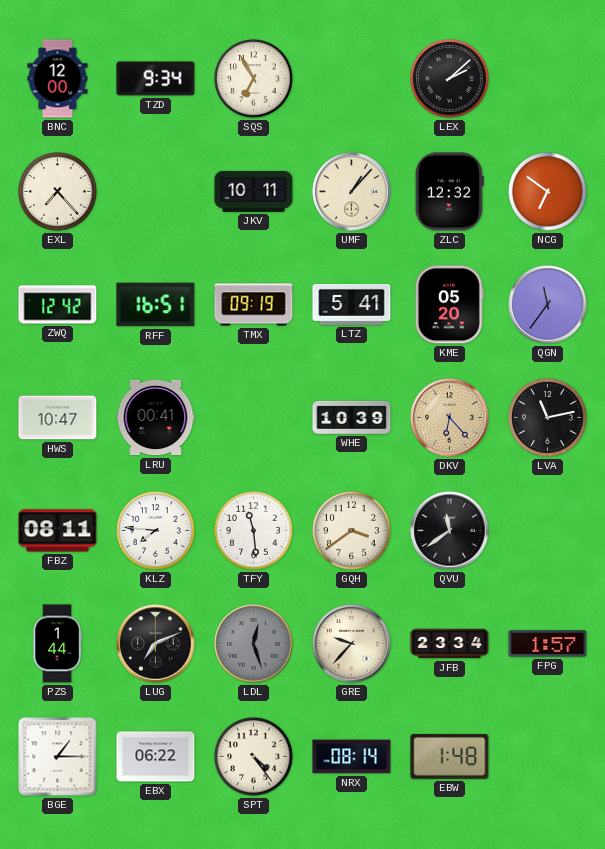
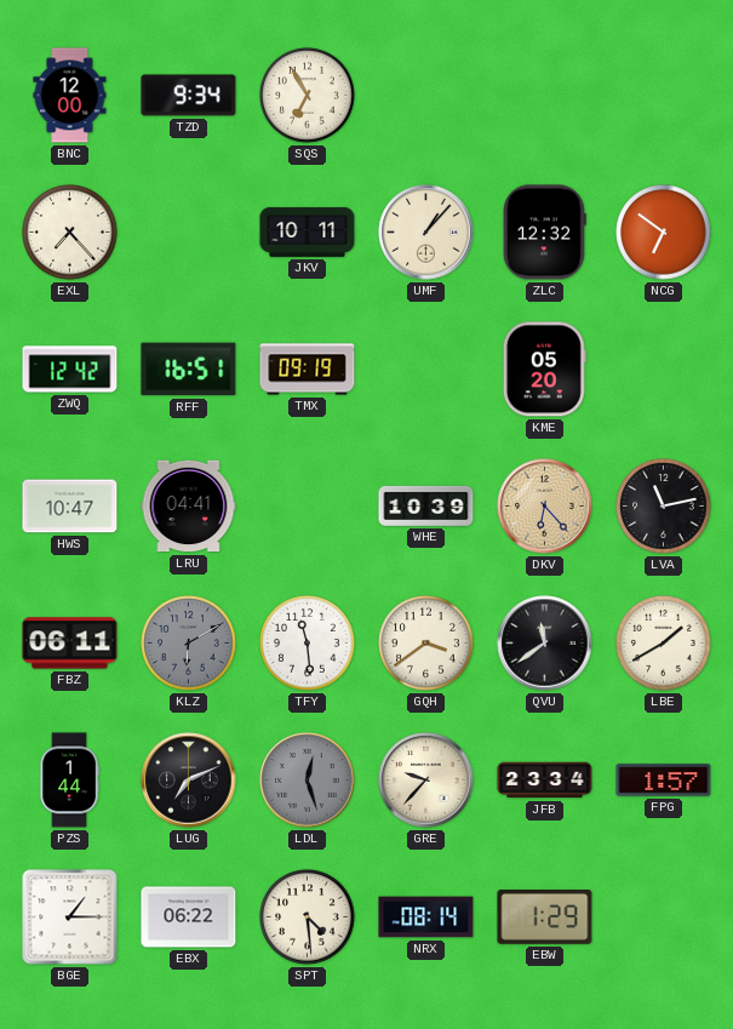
LEX: 2:08 -> none (450, 79)
LTZ: 5:41 -> none (352, 304)
QGN: 11:36 -> none (548, 305)
LRU: 00:41 -> 04:41 (189, 507)
FBZ: 08:11 -> 06:11 (70, 644)
KLZ: 7:46 -> 6:10 (189, 644)
KLZ dial: white -> grey (189, 644)
LBE: none -> 1:40 (664, 644)
SPT: 4:24 -> 4:29 (308, 917)
EBW: 1:48 -> 1:29 (545, 917)
